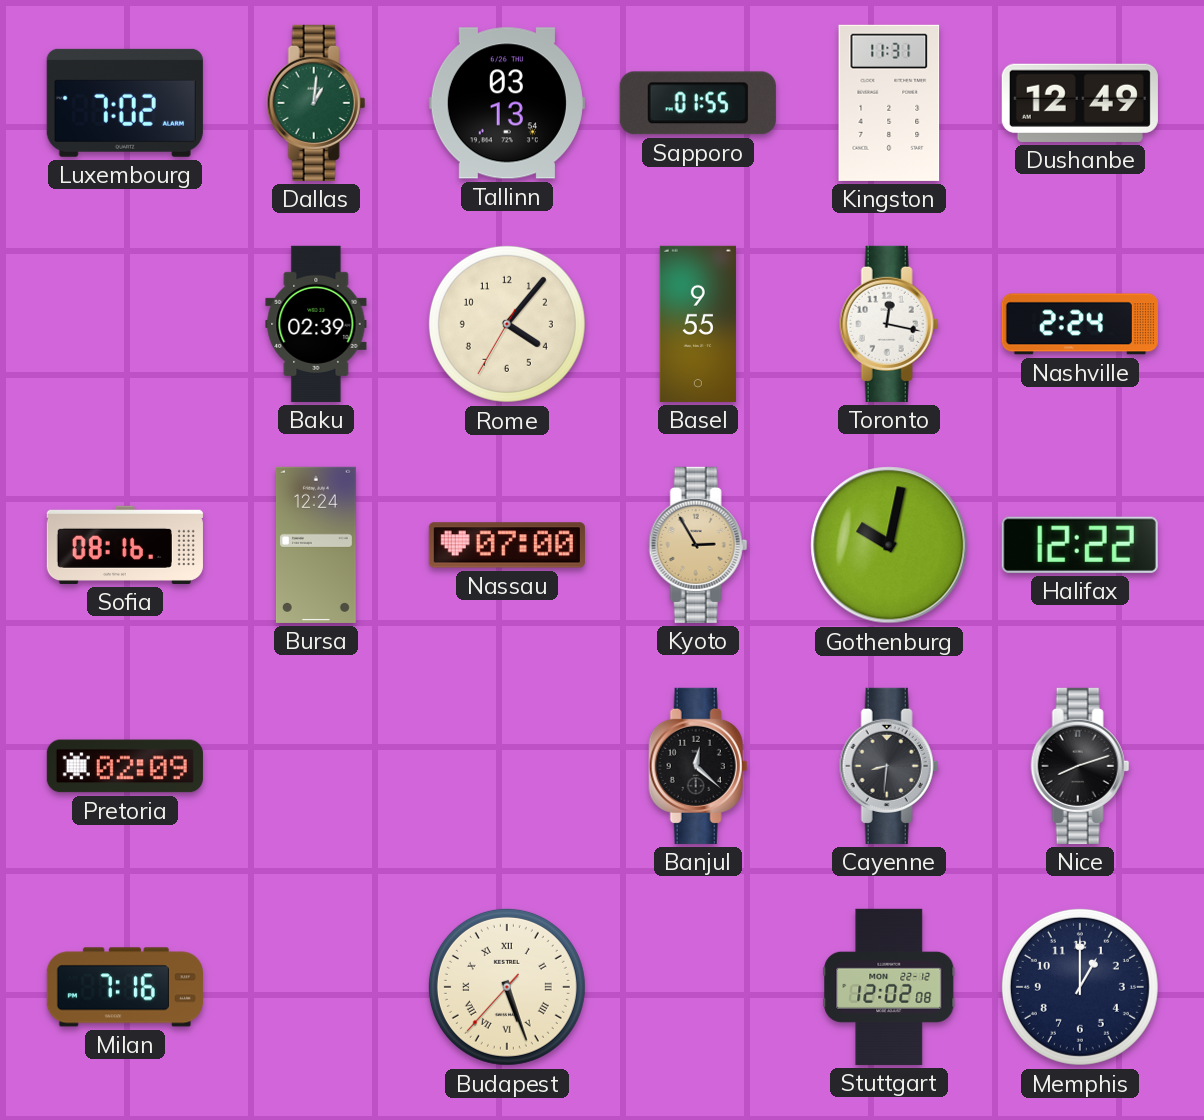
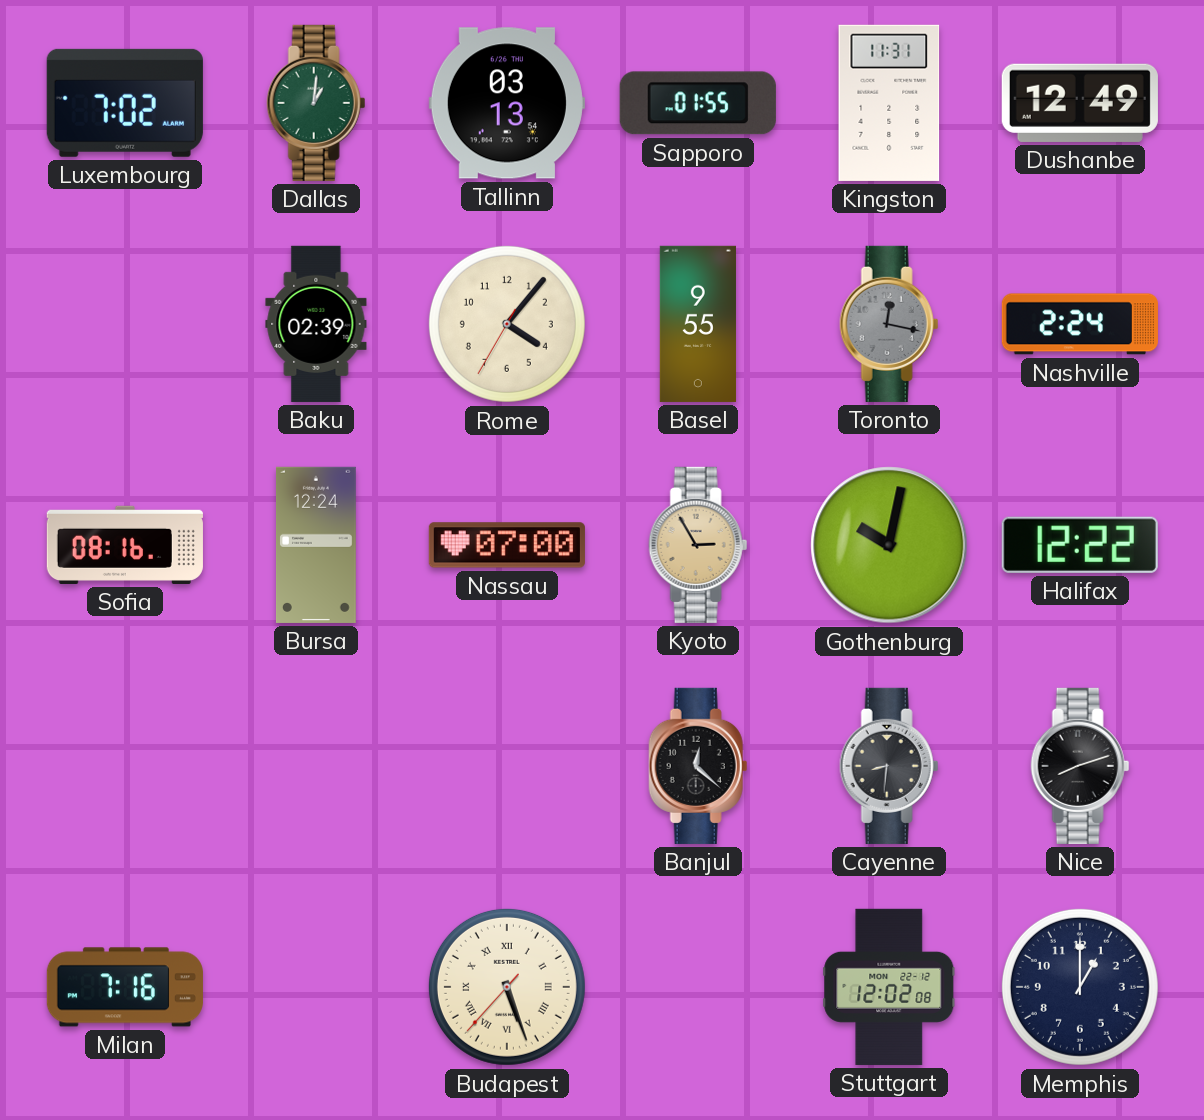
Toronto dial: white -> grey (889, 324)
Pretoria: 02:09 -> none (125, 766)
